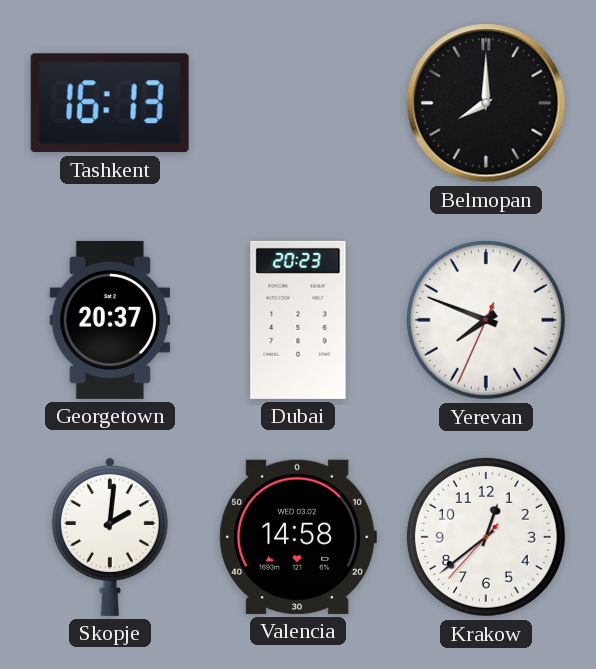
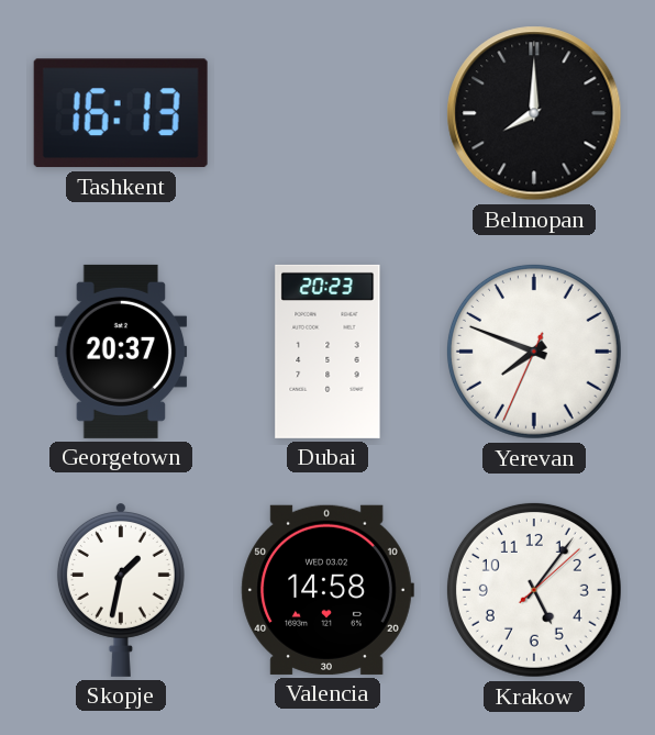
Skopje: 2:01 -> 1:32 (121, 590)
Krakow: 12:38 -> 5:06 (534, 590)
